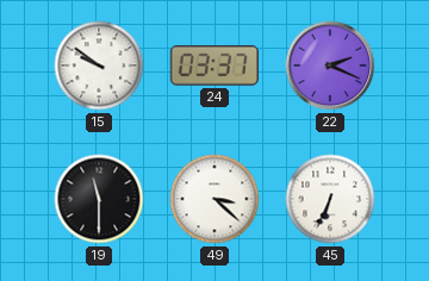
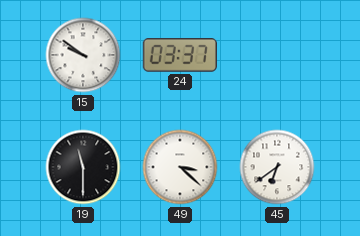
22: 2:19 -> none (330, 65)
45: 6:34 -> 6:39 (277, 167)
